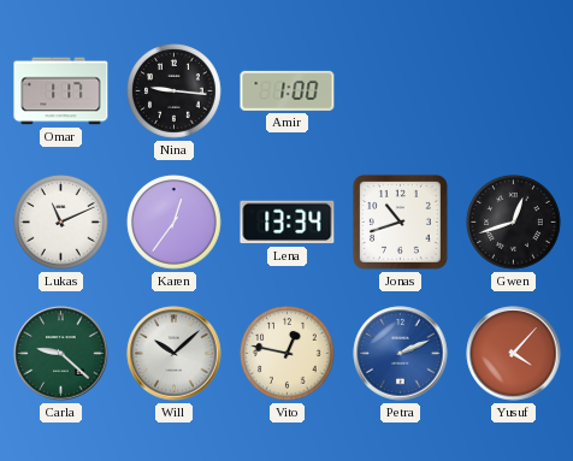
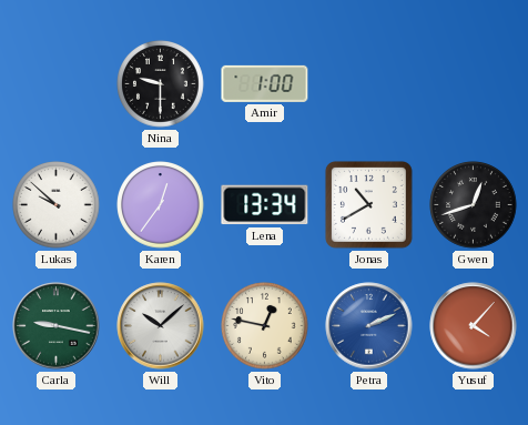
Omar: 1:17 -> none (61, 91)
Nina: 9:16 -> 9:30 (161, 84)
Lukas: 11:11 -> 9:52 (57, 205)
Jonas: 10:42 -> 10:40 (368, 204)
Carla: 9:22 -> 9:17 (57, 326)
